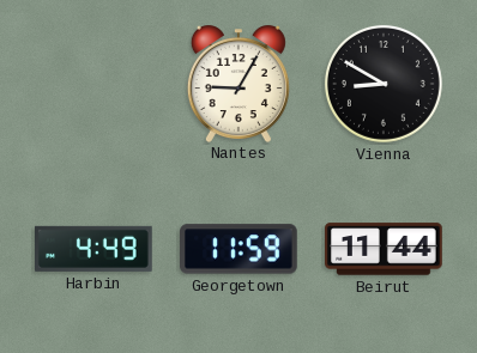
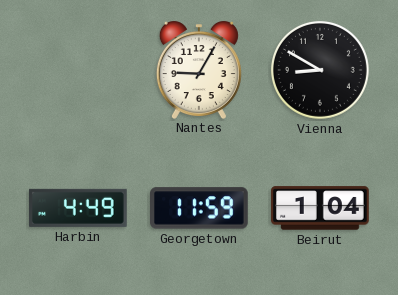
Beirut: 11:44 -> 1:04 (320, 208)
